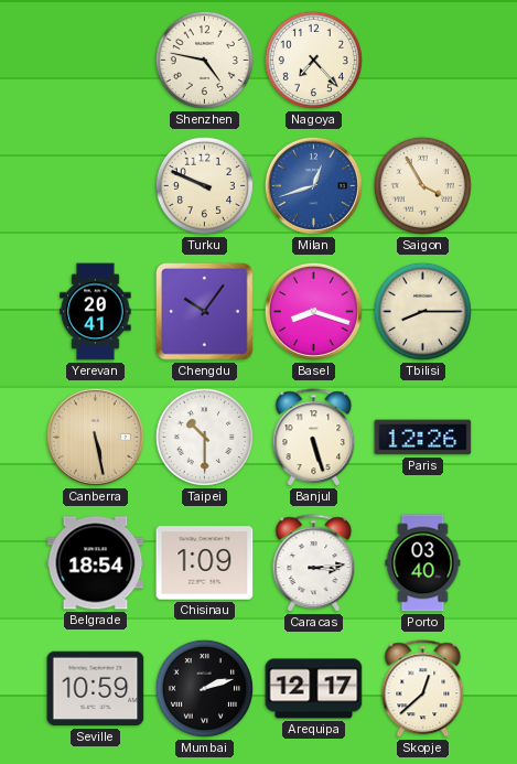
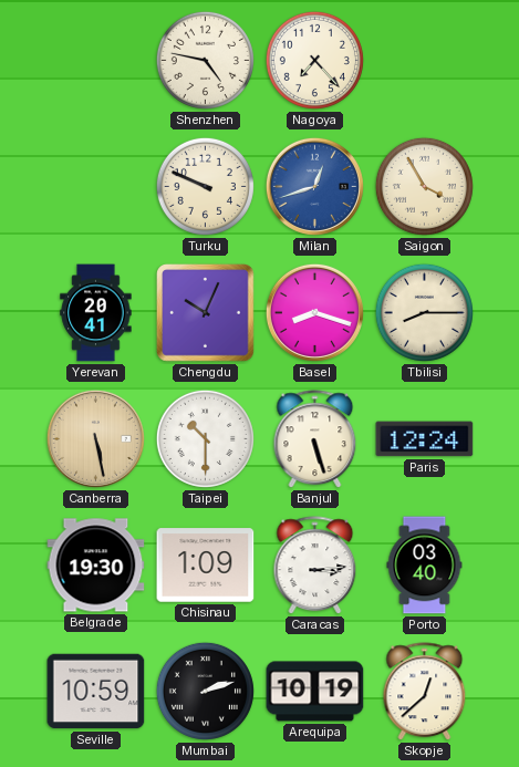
Chengdu: 10:06 -> 10:04 (206, 313)
Paris: 12:26 -> 12:24 (425, 439)
Belgrade: 18:54 -> 19:30 (96, 566)
Arequipa: 12:17 -> 10:19 (315, 692)
